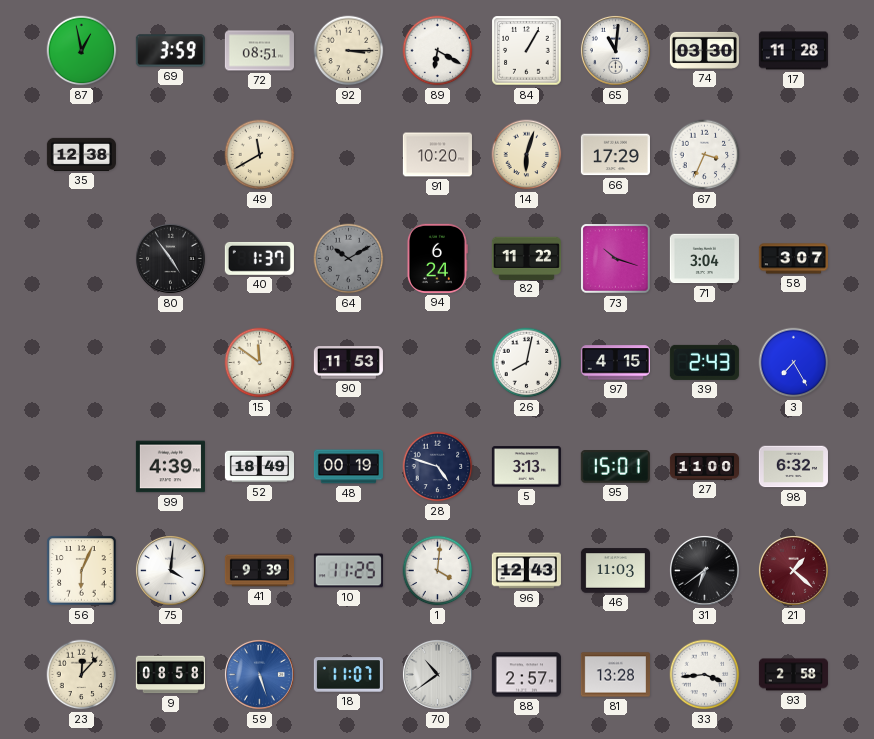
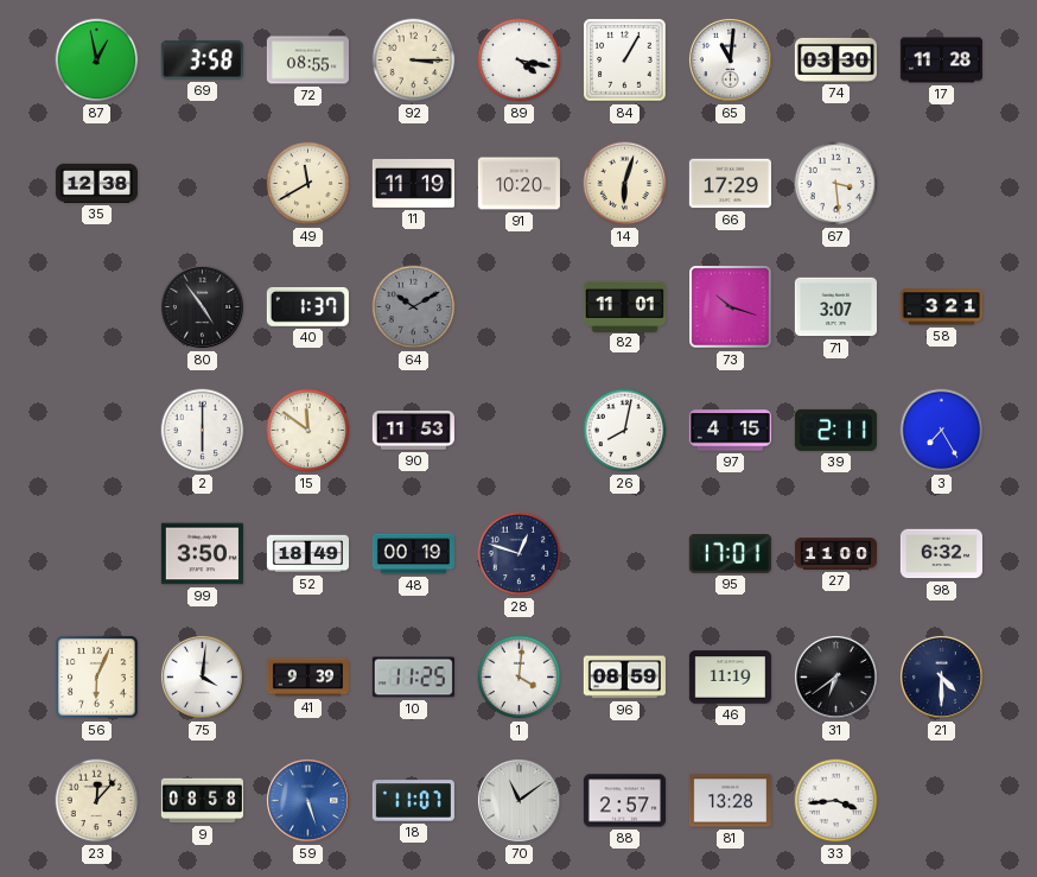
69: 3:59 -> 3:58 (202, 61)
72: 08:51 -> 08:55 (307, 61)
89: 6:20 -> 4:17 (520, 61)
11: none -> 11:19 (413, 183)
67: 3:34 -> 3:29 (836, 184)
94: 6:24 -> none (437, 258)
82: 11:22 -> 11:01 (624, 306)
71: 3:04 -> 3:07 (835, 307)
58: 3:07 -> 3:21 (941, 307)
2: none -> 6:00 (203, 431)
39: 2:43 -> 2:11 (835, 430)
99: 4:39 -> 3:50 (202, 554)
28: 4:48 -> 12:48 (520, 554)
5: 3:13 -> none (526, 467)
95: 15:01 -> 17:01 (730, 554)
96: 12:43 -> 08:59 (624, 678)
46: 11:03 -> 11:19 (730, 678)
21: 1:22 -> 4:30 (941, 676)
21 dial: burgundy -> navy (941, 676)
70: 10:39 -> 11:09 (518, 800)
93: 2:58 -> none (793, 675)
